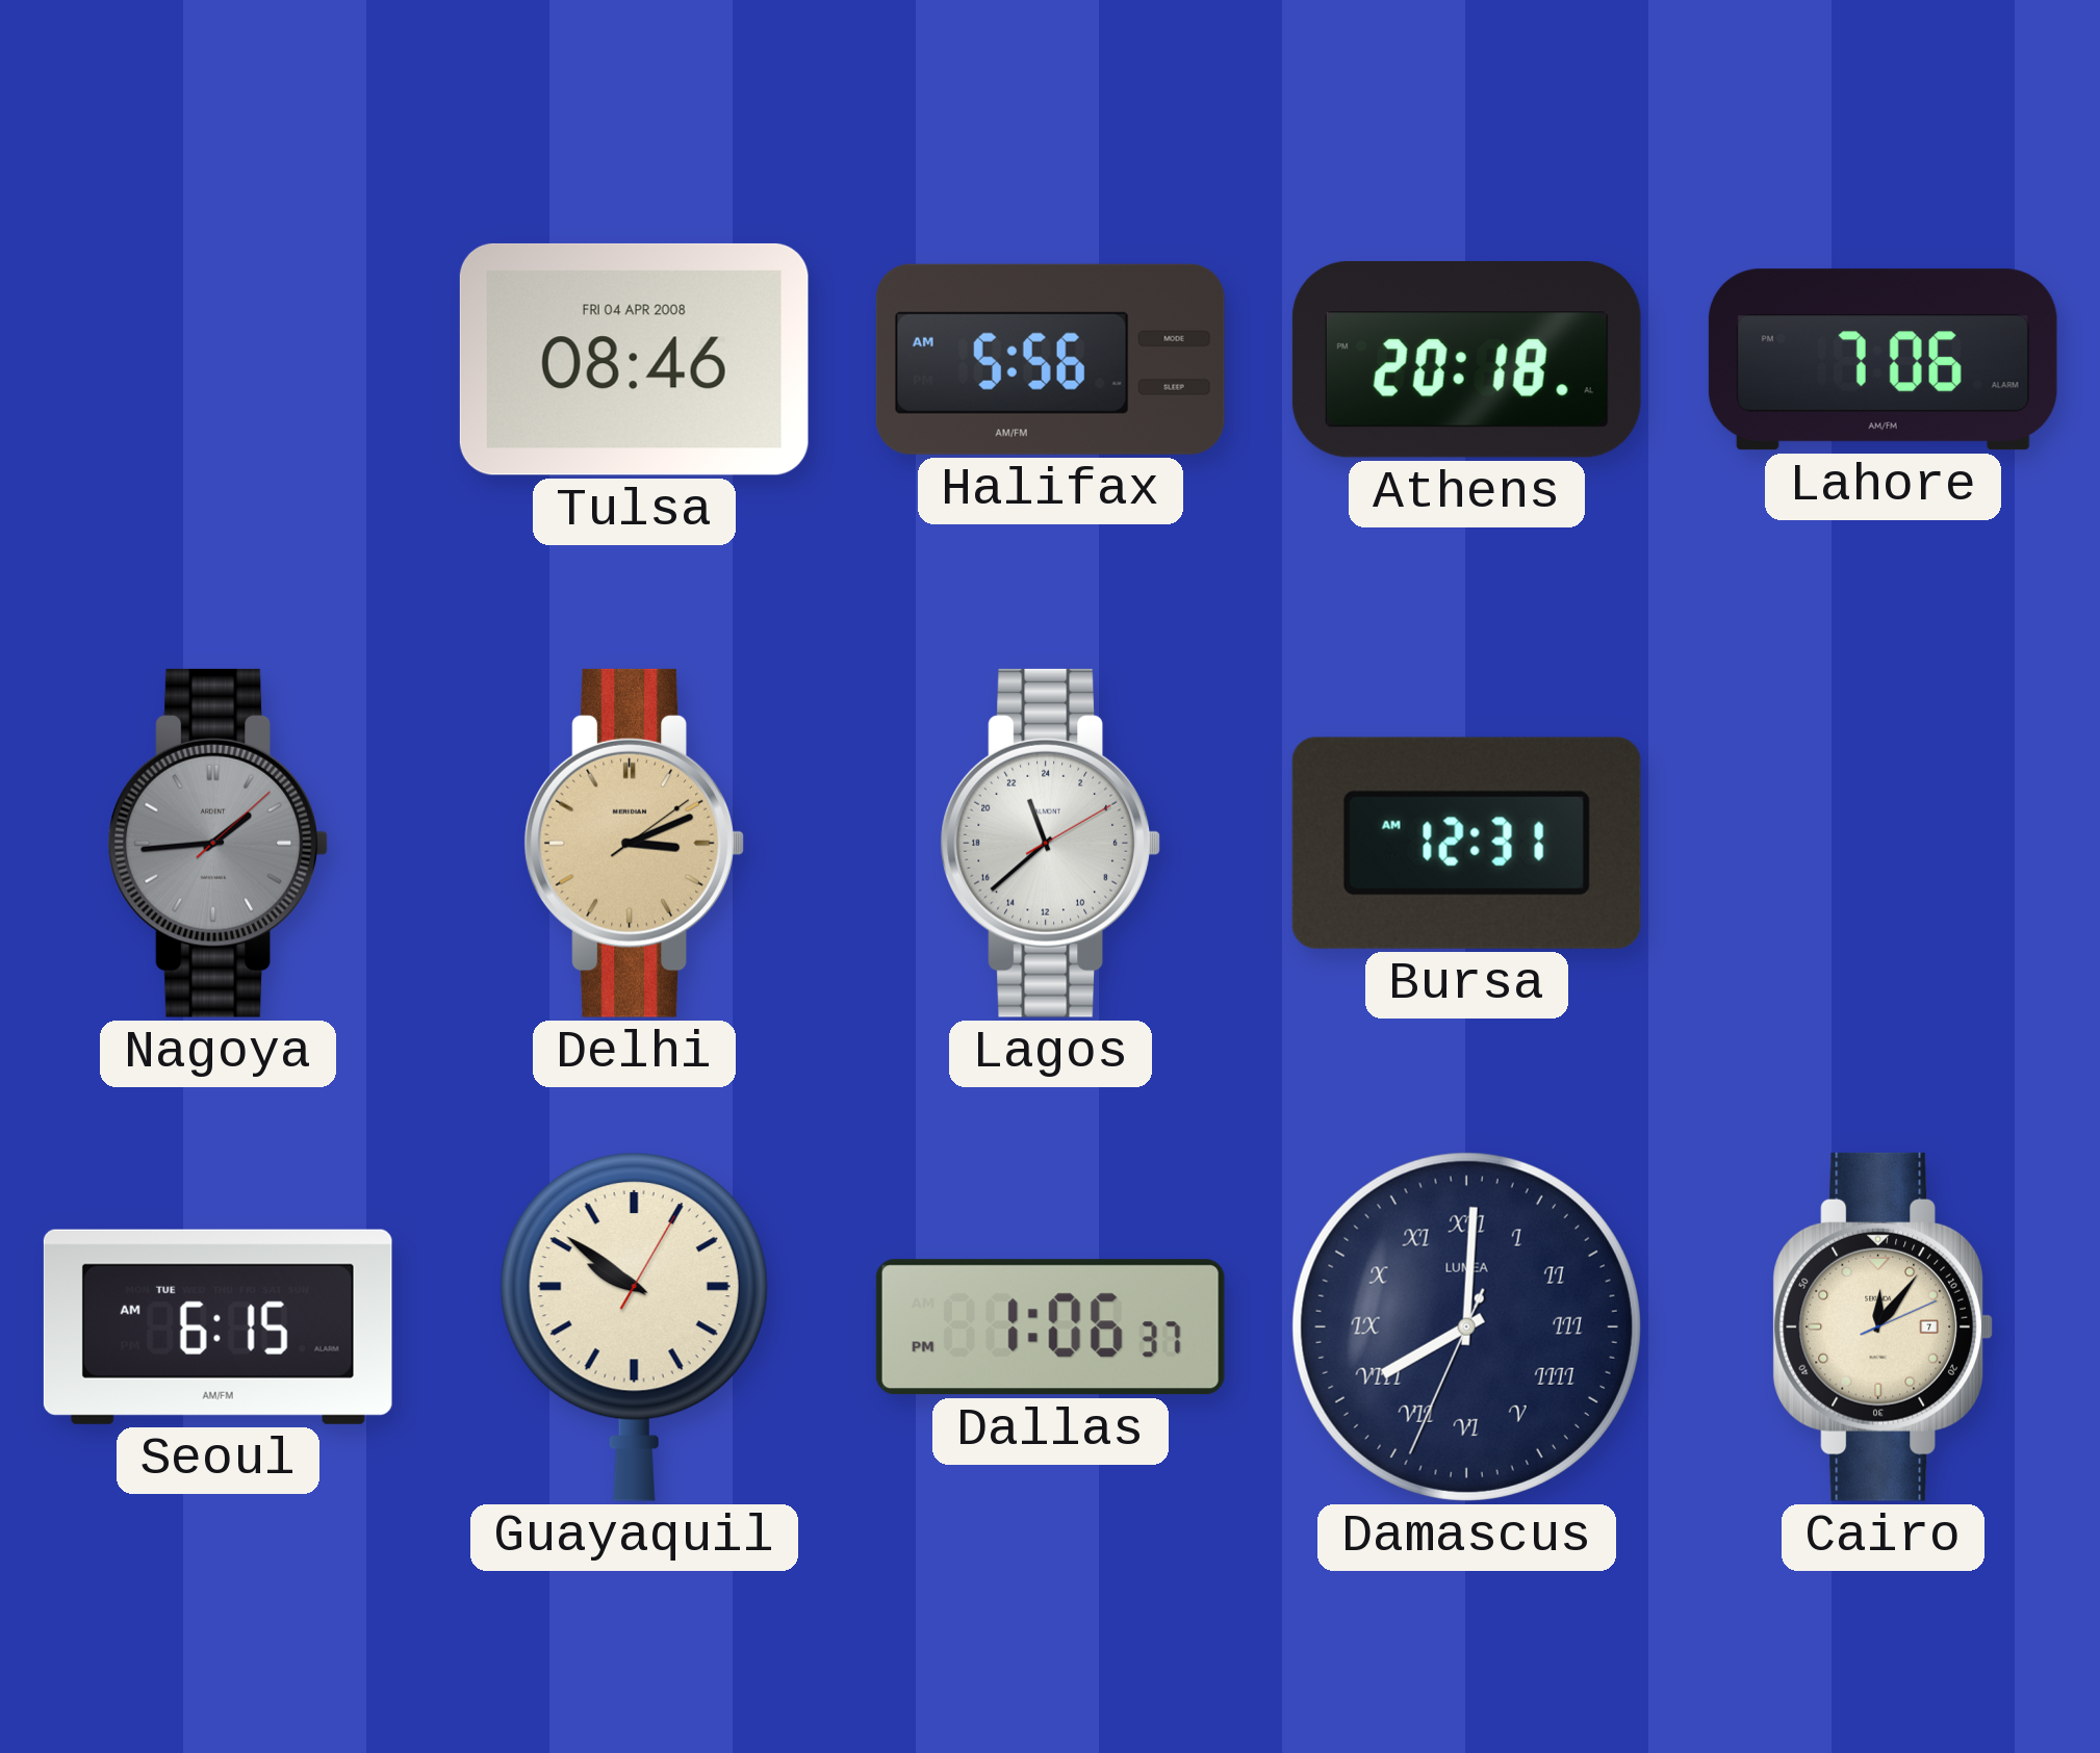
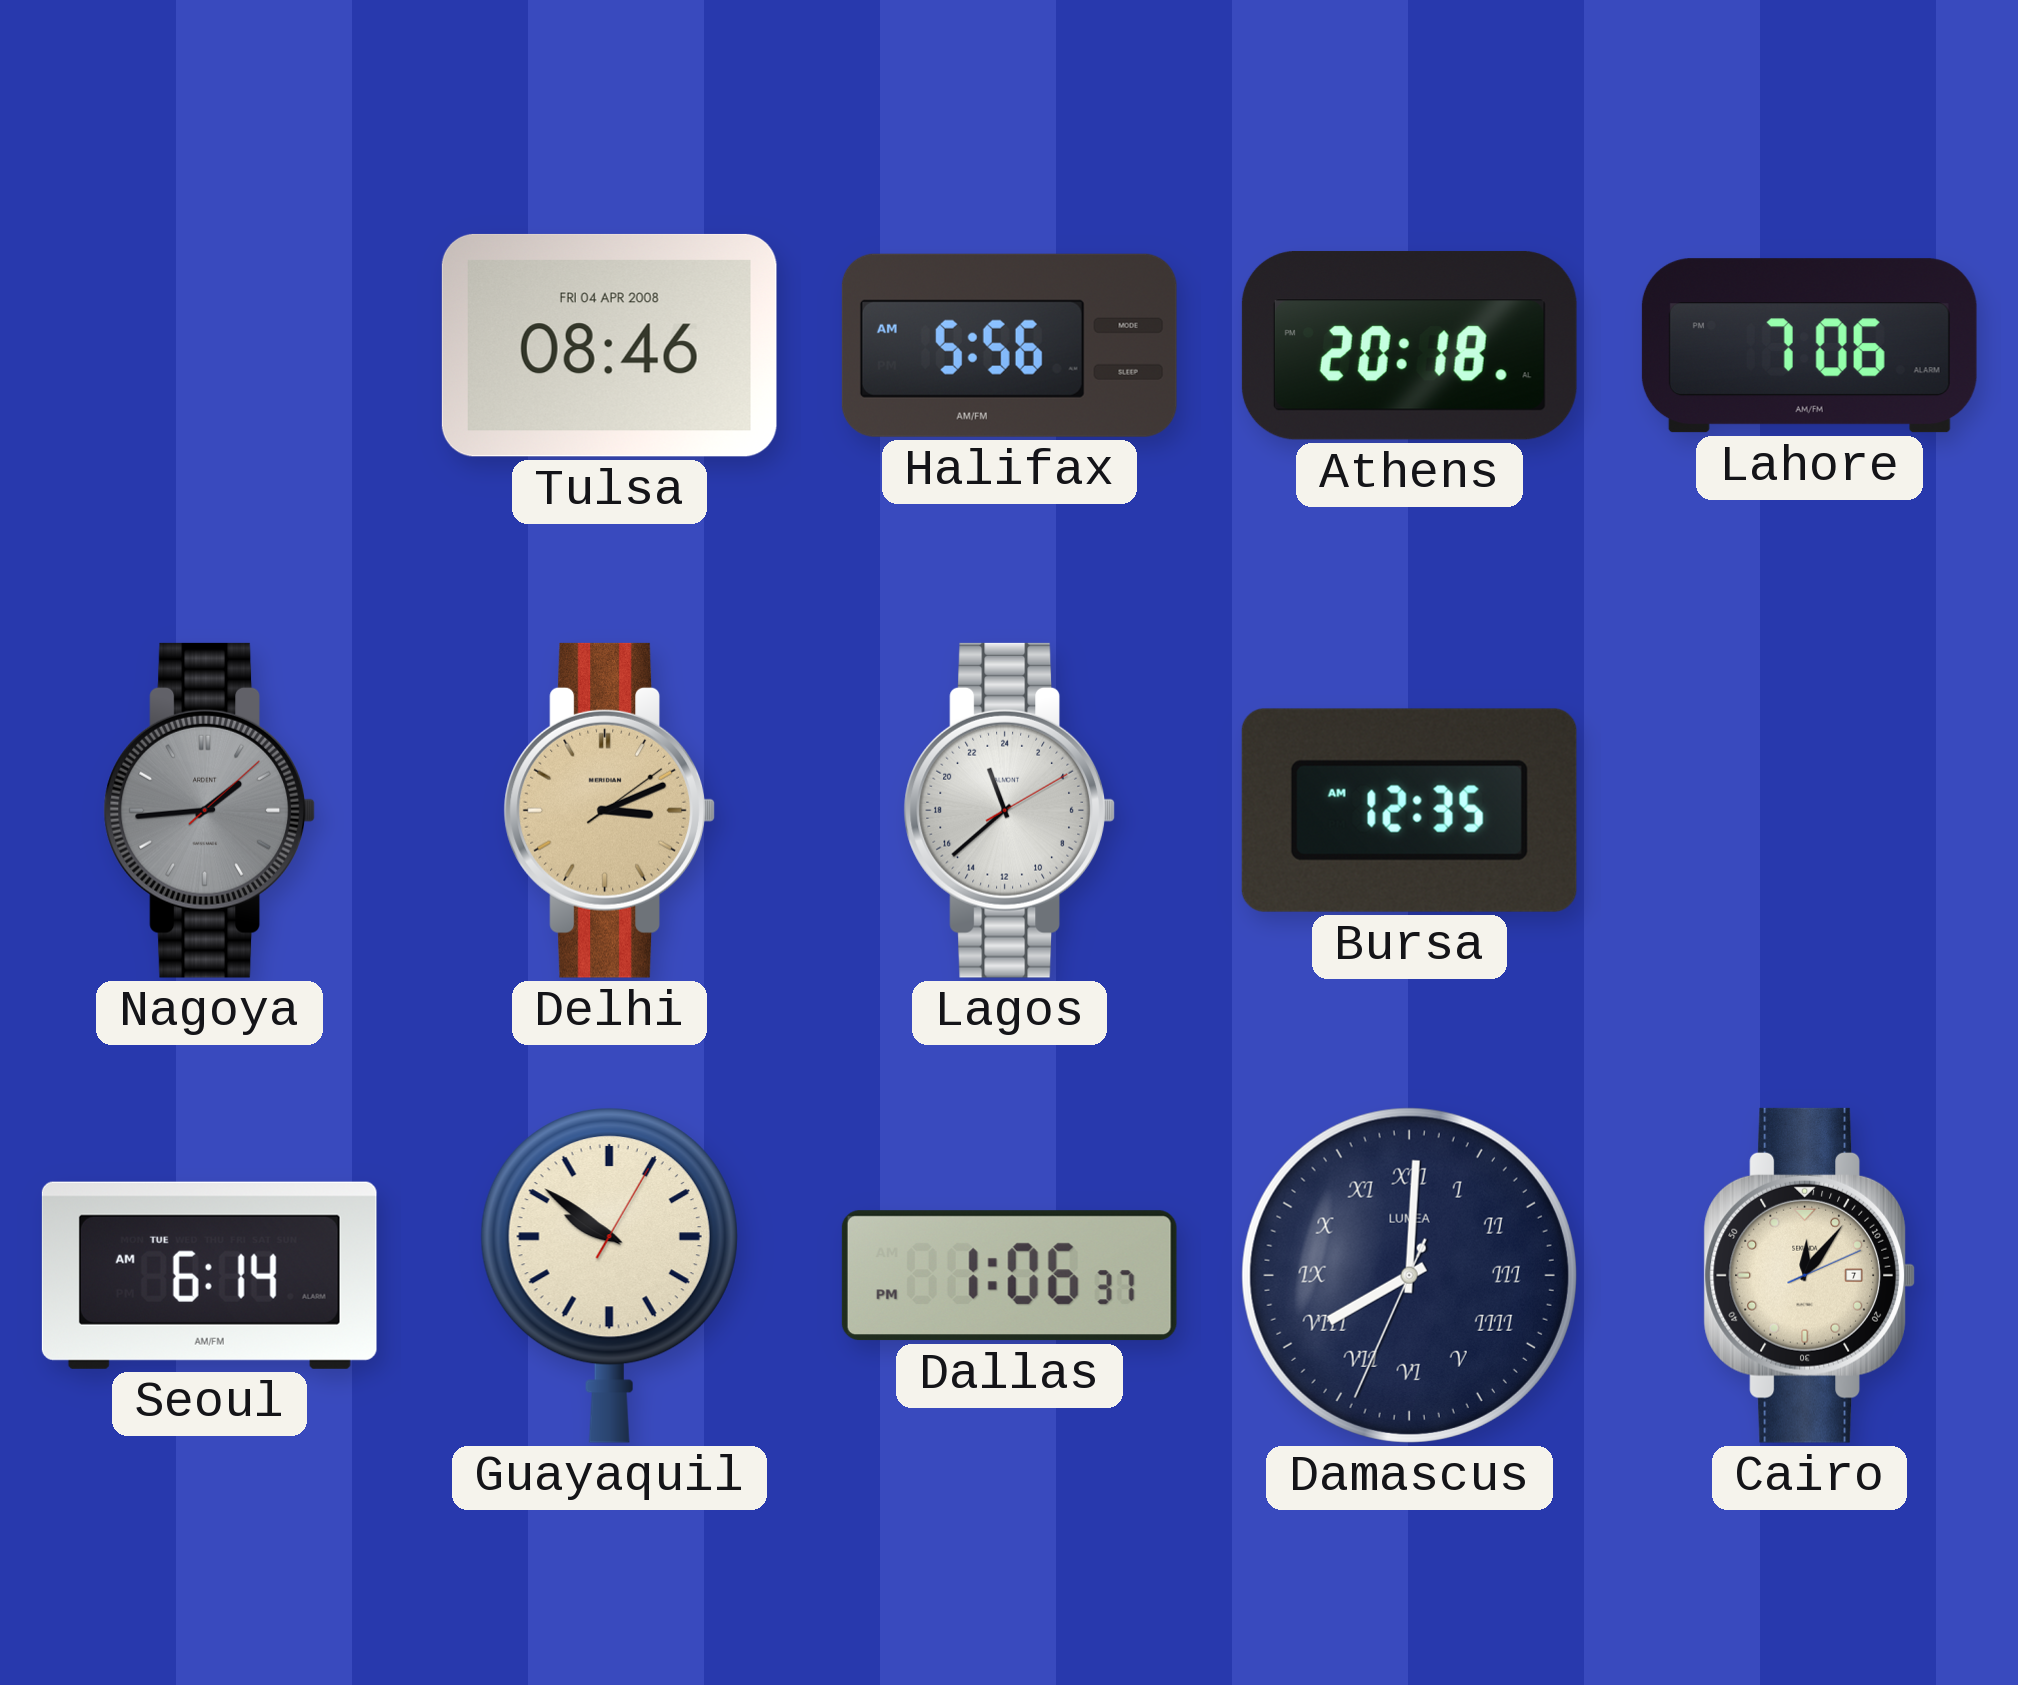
Bursa: 12:31 -> 12:35 (1409, 810)
Seoul: 6:15 -> 6:14 (209, 1275)
